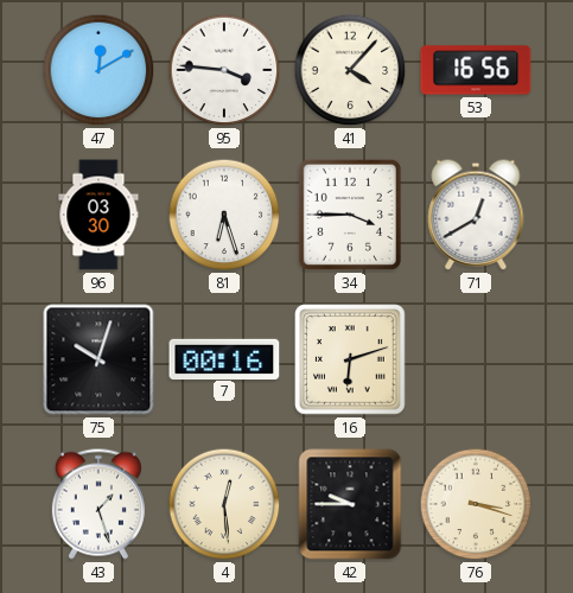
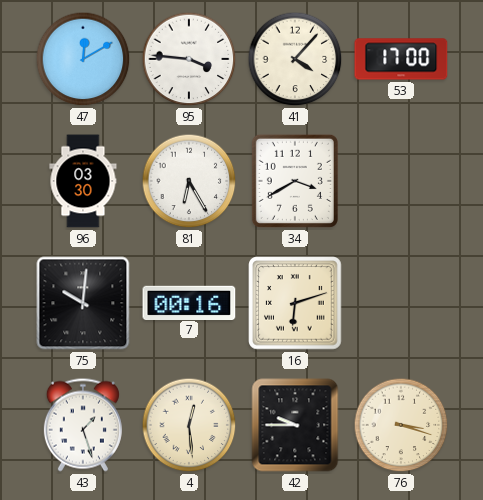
53: 16:56 -> 17:00 (401, 59)
81: 6:27 -> 6:25 (189, 181)
34: 3:45 -> 3:40 (295, 181)
71: 12:40 -> none (476, 215)
75: 10:03 -> 10:01 (83, 303)
